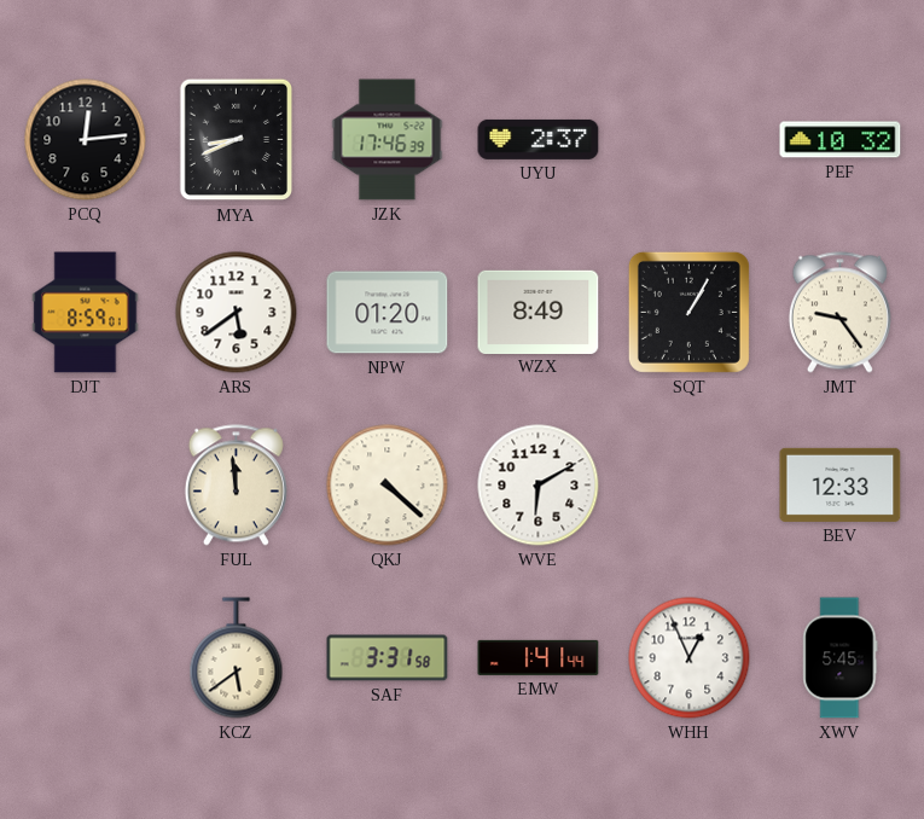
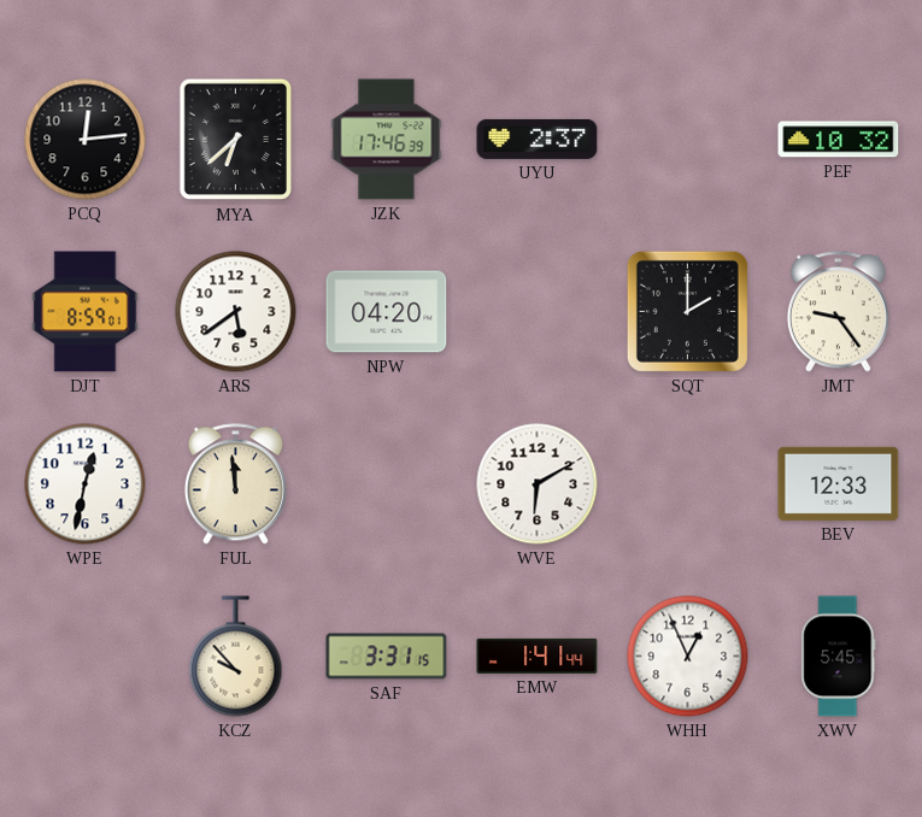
MYA: 8:41 -> 6:38 (235, 140)
NPW: 01:20 -> 04:20 (387, 312)
WZX: 8:49 -> none (539, 312)
SQT: 1:05 -> 2:00 (687, 311)
WPE: none -> 12:32 (86, 484)
QKJ: 4:22 -> none (388, 486)
KCZ: 5:39 -> 9:53 (236, 657)
SAF: 3:31:58 -> 3:31:15 (387, 657)
